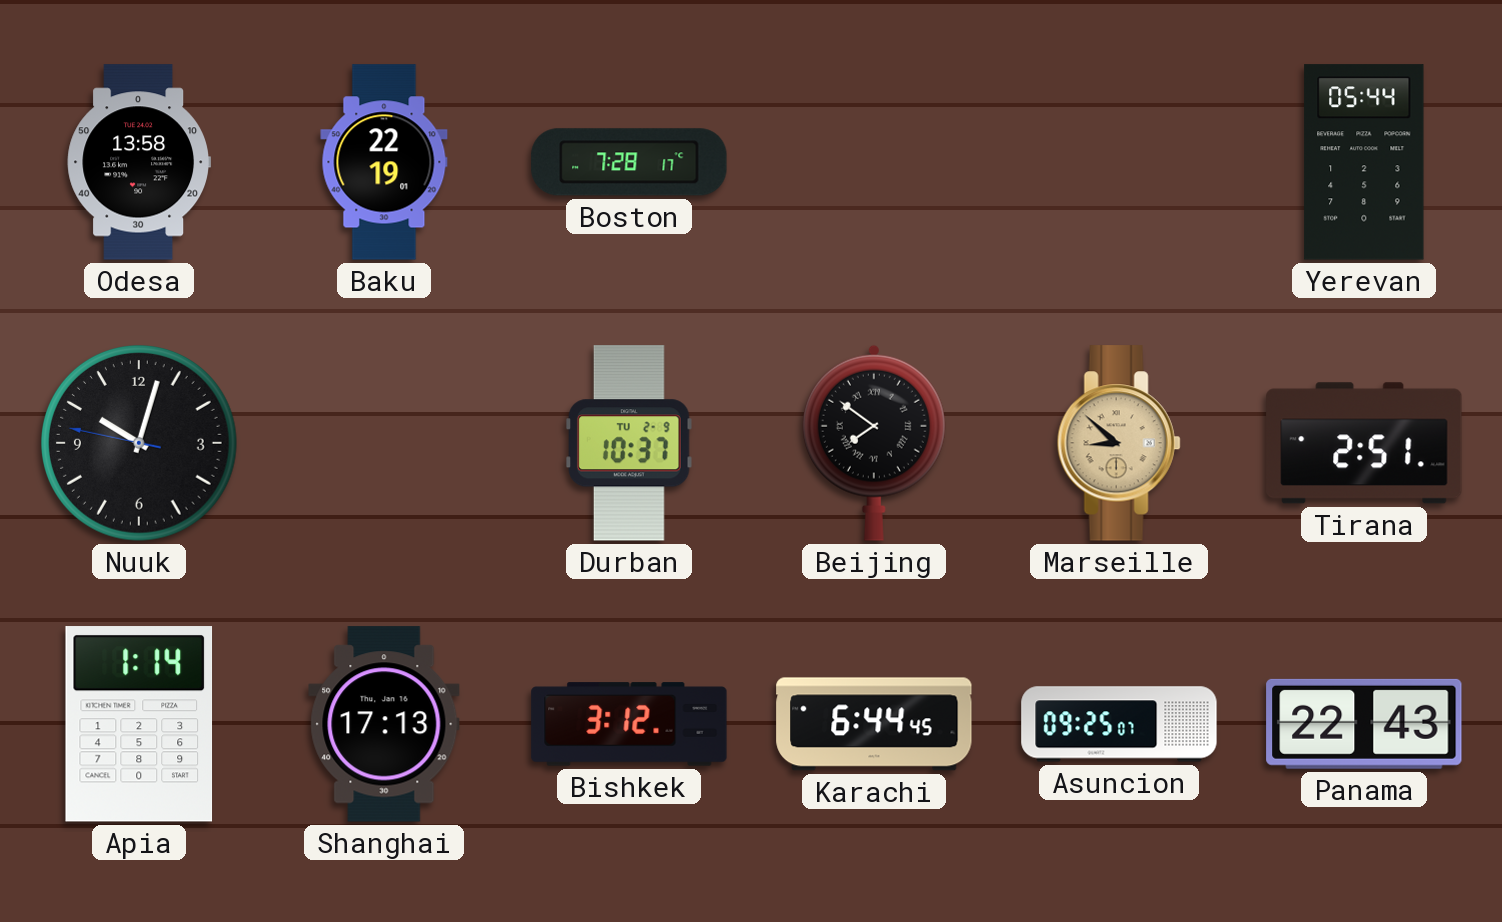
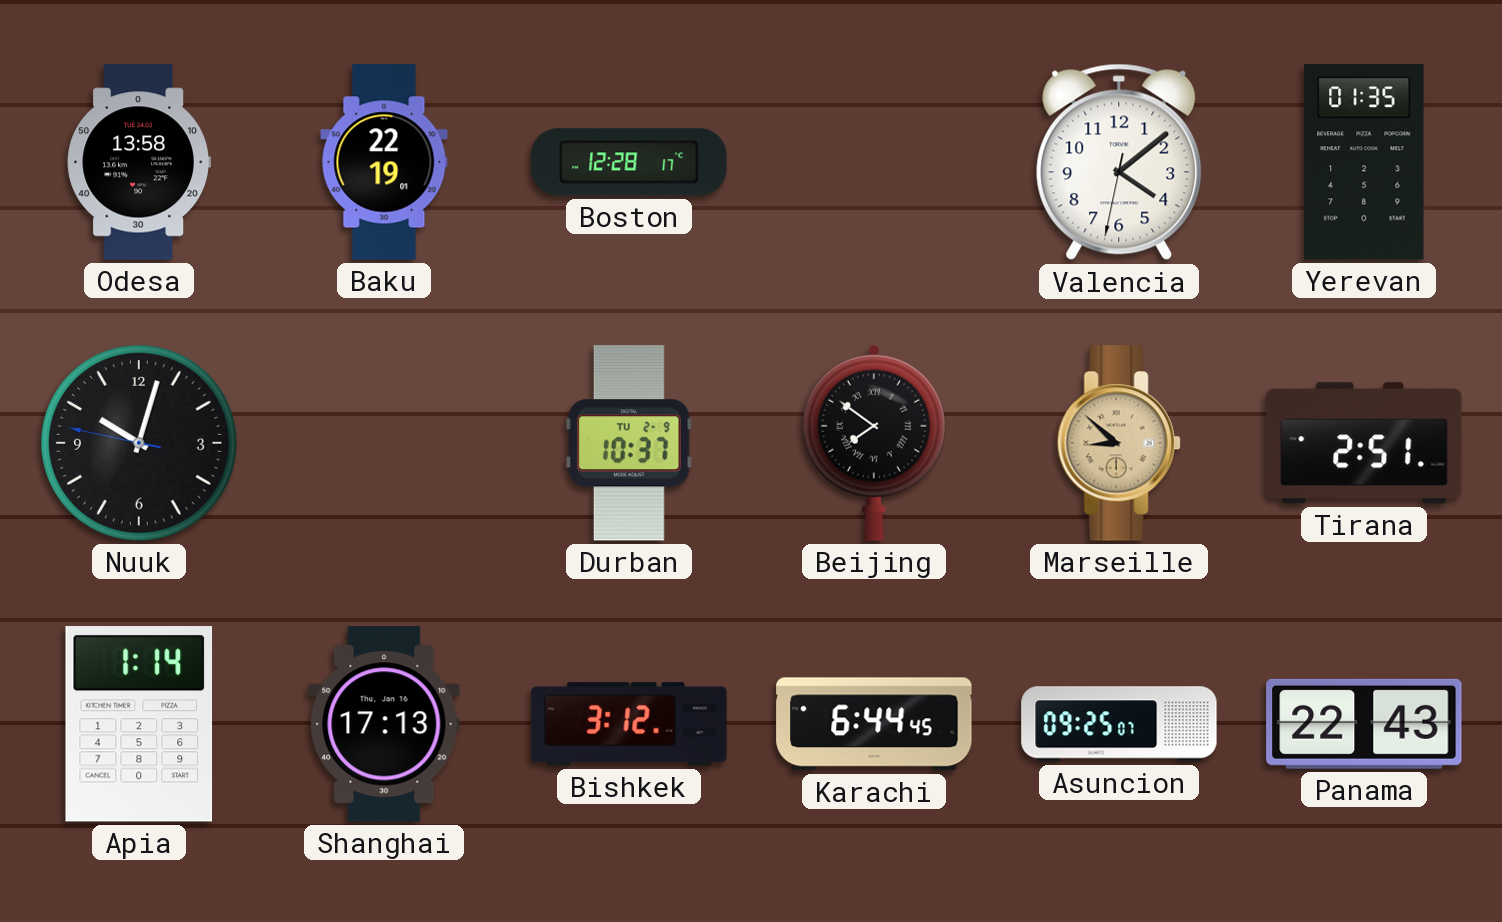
Boston: 7:28 -> 12:28 (629, 162)
Valencia: none -> 4:08 (1119, 162)
Yerevan: 05:44 -> 01:35 (1364, 162)
